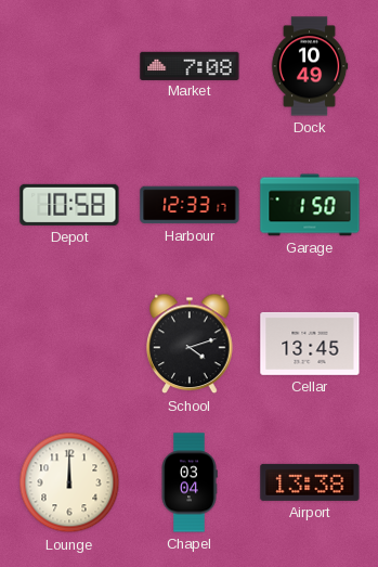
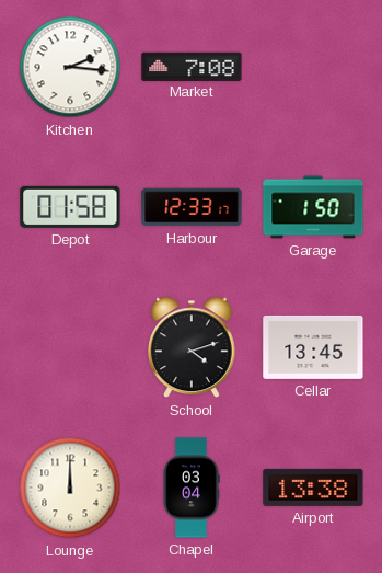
Kitchen: none -> 2:16 (70, 67)
Dock: 10:49 -> none (310, 66)
Depot: 10:58 -> 01:58 (70, 207)
